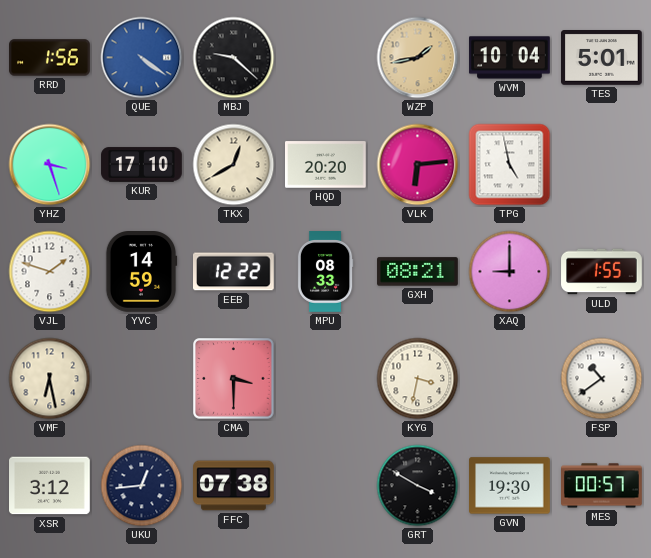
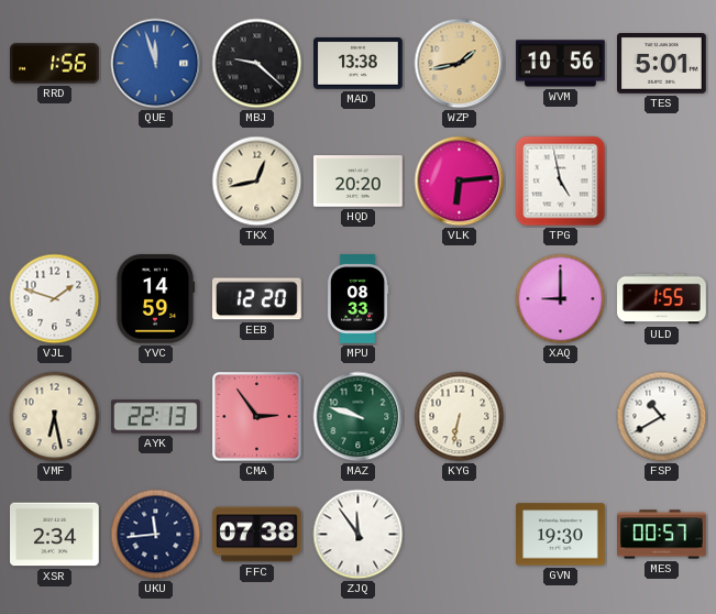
QUE: 4:21 -> 11:57 (156, 64)
MAD: none -> 13:38 (359, 64)
WVM: 10:04 -> 10:56 (561, 64)
YHZ: 3:27 -> none (50, 165)
KUR: 17:10 -> none (142, 165)
TKX: 12:40 -> 12:43 (257, 182)
EEB: 12:22 -> 12:20 (257, 299)
GXH: 08:21 -> none (418, 272)
AYK: none -> 22:13 (156, 417)
CMA: 3:30 -> 2:54 (257, 417)
MAZ: none -> 9:48 (359, 417)
KYG: 3:32 -> 6:32 (460, 417)
FSP: 10:39 -> 10:40 (662, 417)
XSR: 3:12 -> 2:34 (55, 535)
UKU: 12:44 -> 11:44 (156, 535)
ZJQ: none -> 11:54 (359, 535)
GRT: 3:50 -> none (418, 486)
